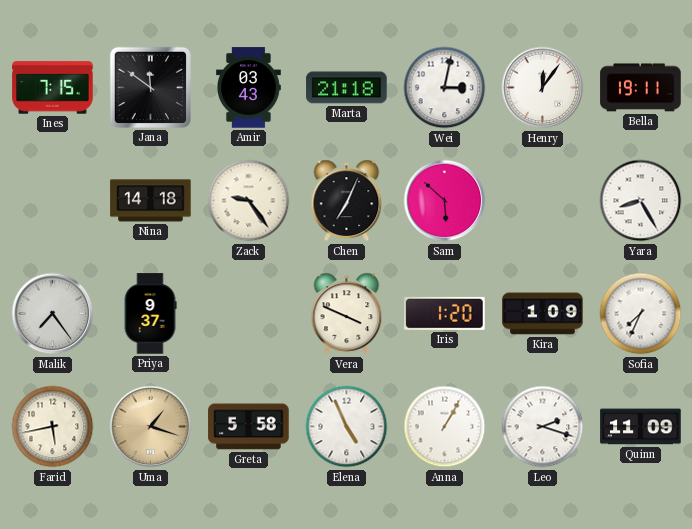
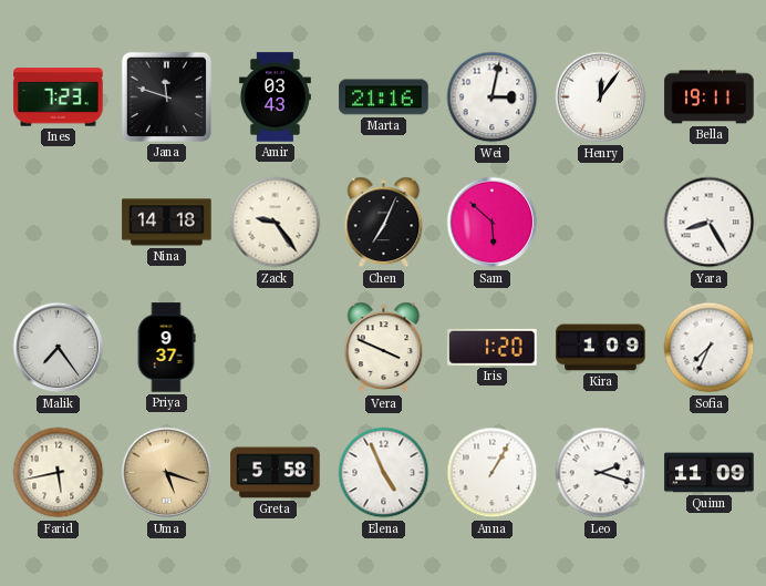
Ines: 7:15 -> 7:23 (59, 97)
Jana: 11:51 -> 11:48 (166, 96)
Marta: 21:18 -> 21:16 (384, 97)
Uma: 1:18 -> 5:18 (167, 473)
